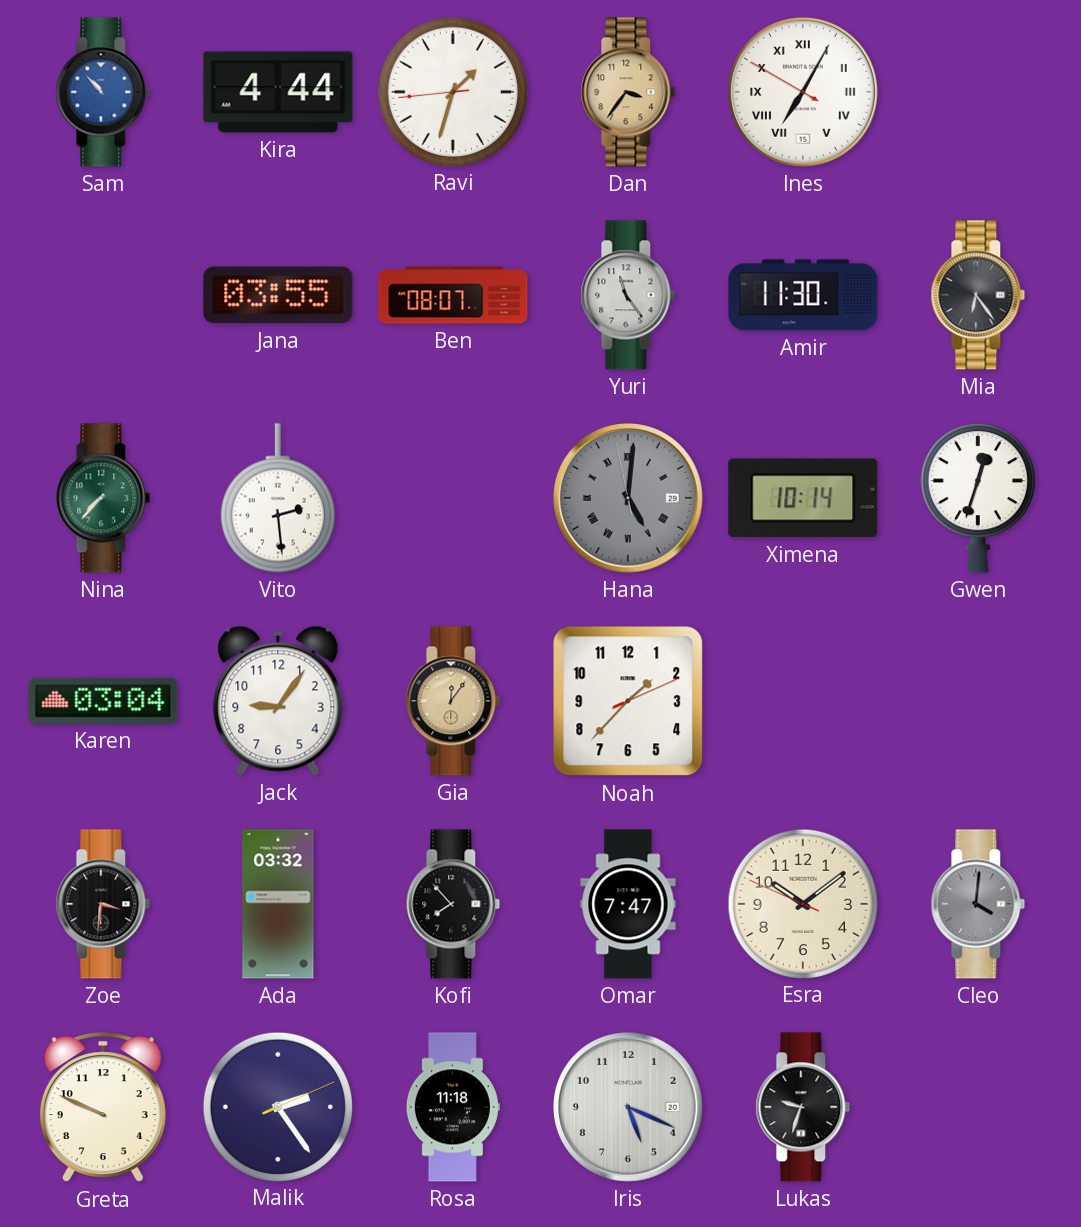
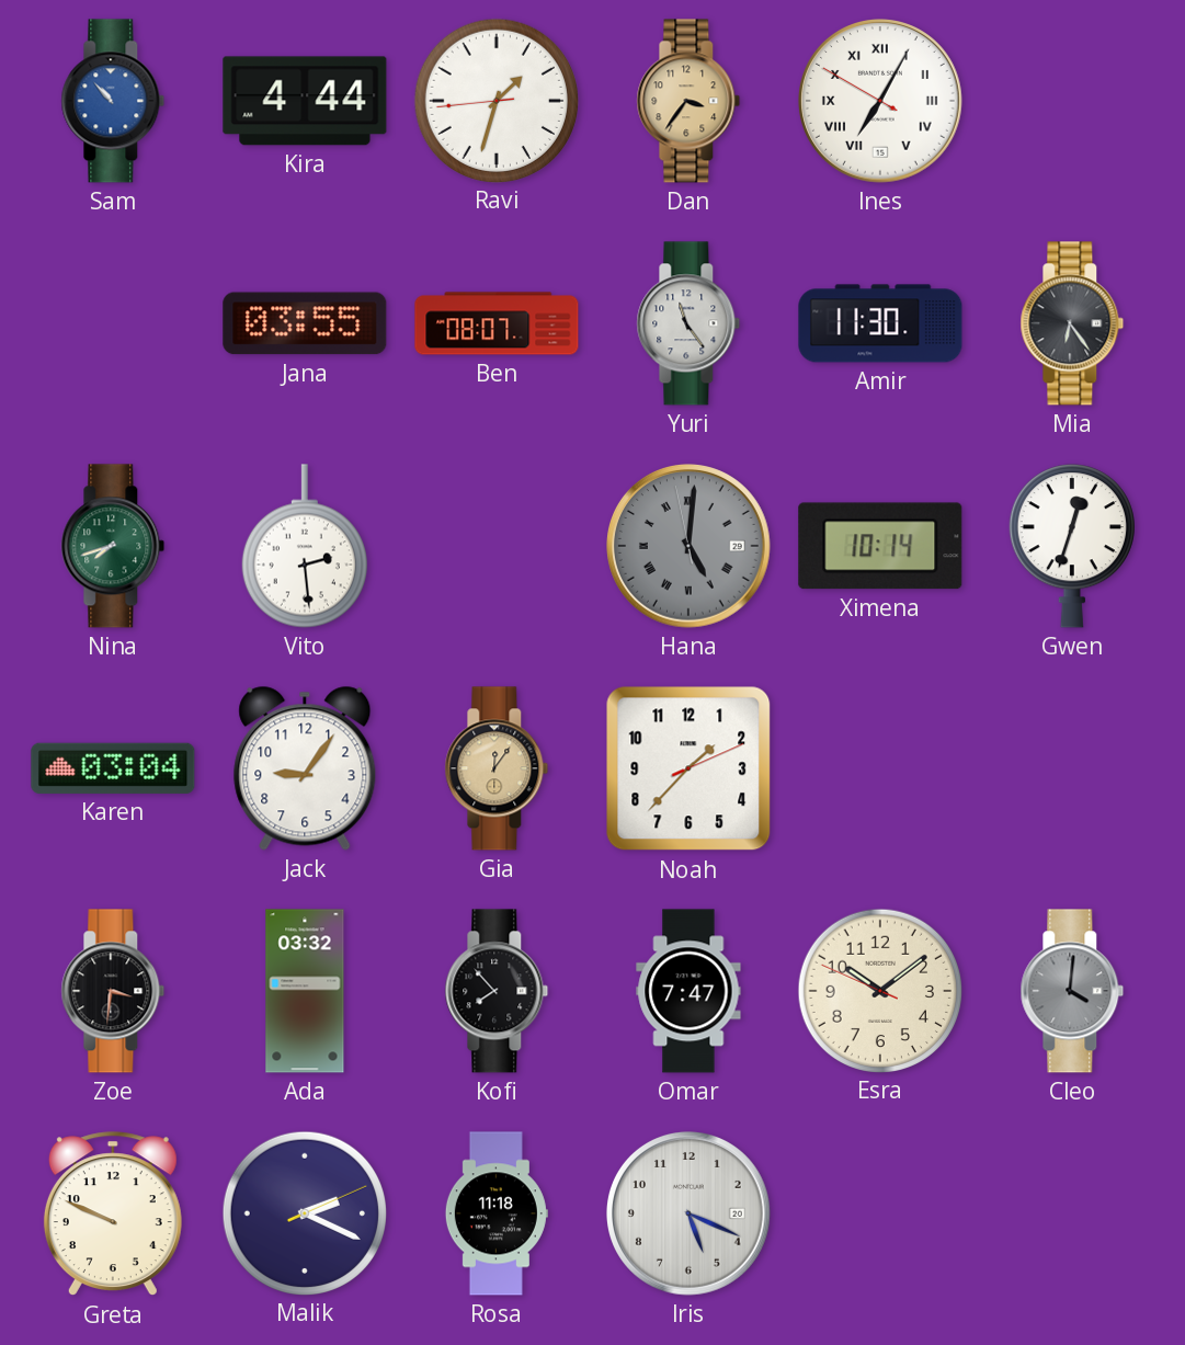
Nina: 7:37 -> 7:42 (113, 546)
Malik: 2:24 -> 2:19 (304, 1212)
Lukas: 9:33 -> none (803, 1107)
